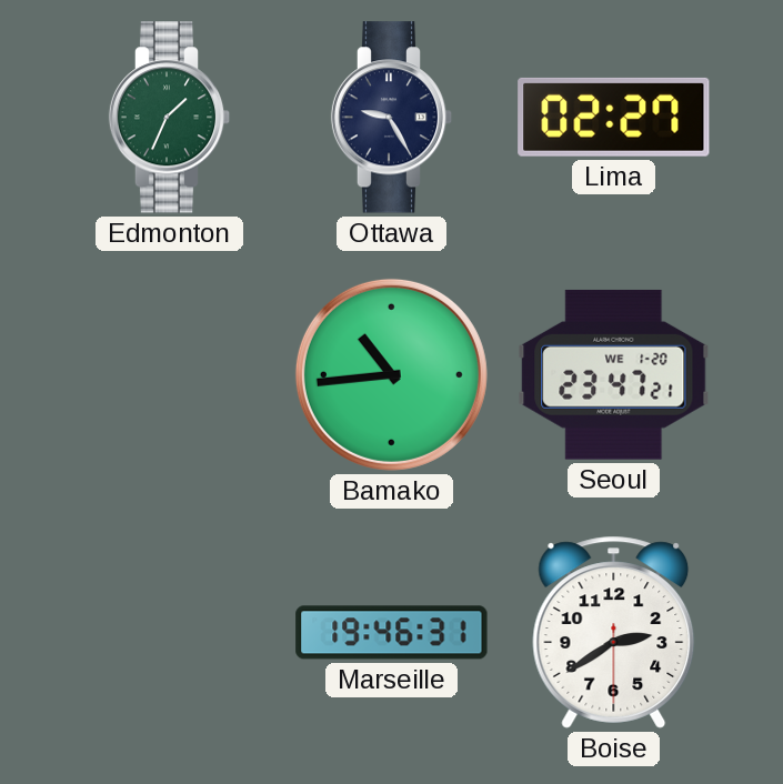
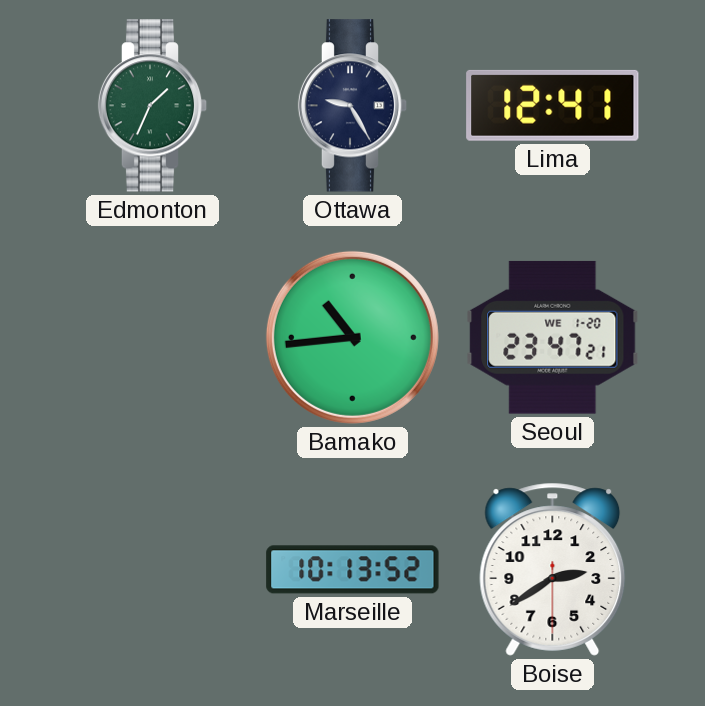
Lima: 02:27 -> 12:41 (553, 105)
Marseille: 19:46 -> 10:13 (353, 570)
